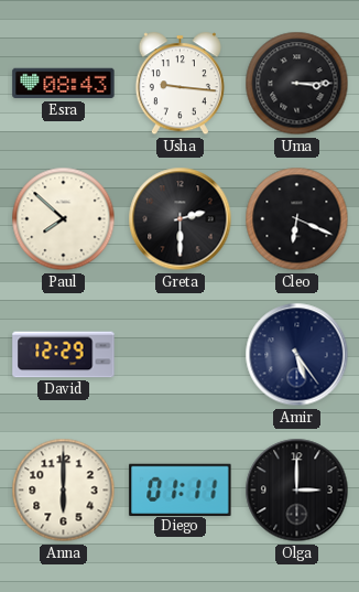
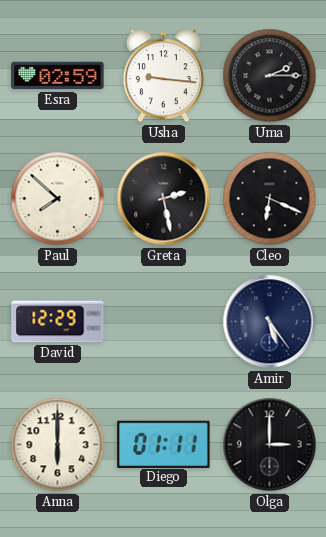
Esra: 08:43 -> 02:59 (58, 76)
Uma: 3:15 -> 2:15 (270, 76)
Greta: 2:30 -> 2:28 (164, 199)
